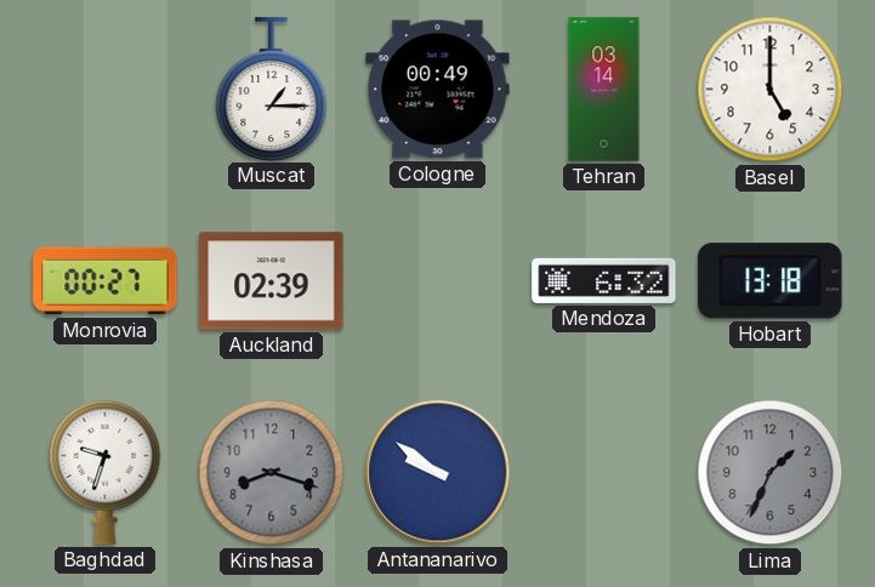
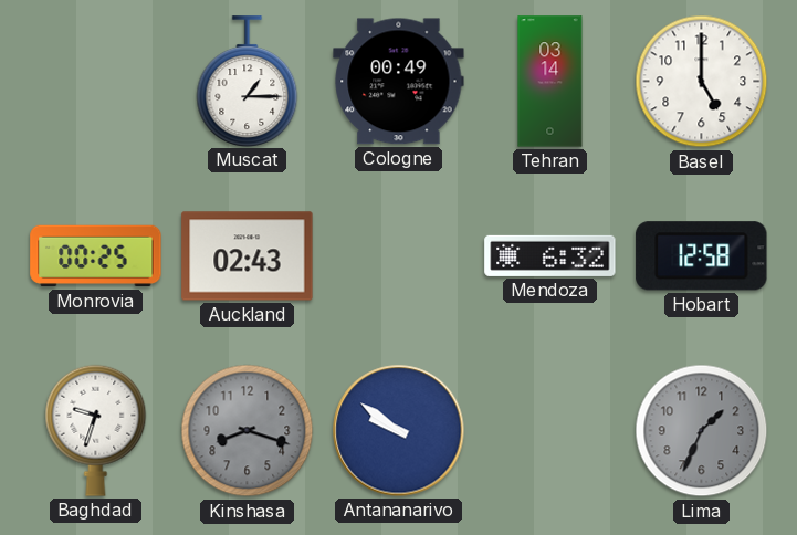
Monrovia: 00:27 -> 00:25 (96, 256)
Auckland: 02:39 -> 02:43 (248, 256)
Hobart: 13:18 -> 12:58 (702, 256)
